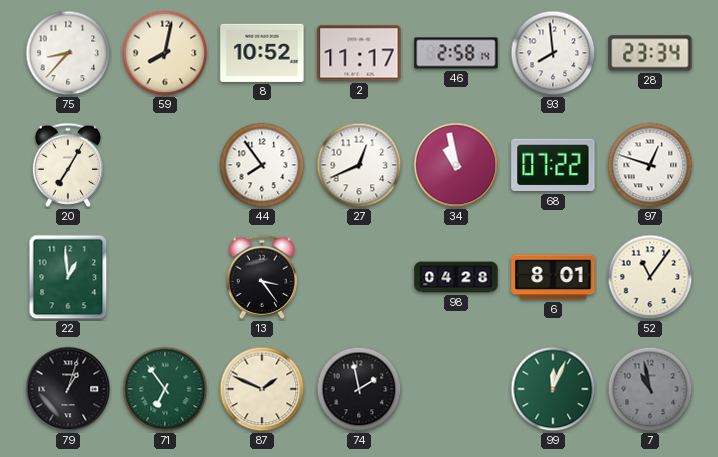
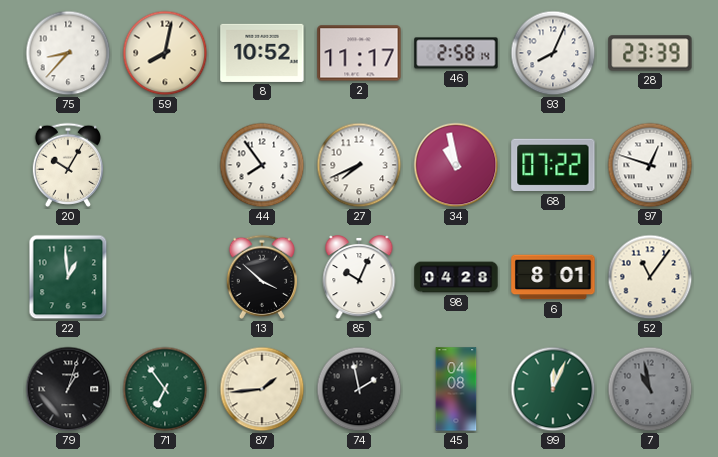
93: 7:59 -> 8:04 (553, 53)
28: 23:34 -> 23:39 (650, 53)
20: 7:05 -> 10:05 (67, 165)
27: 12:41 -> 7:41 (359, 165)
13: 3:24 -> 3:52 (261, 277)
85: none -> 10:04 (359, 278)
87: 1:49 -> 1:44 (262, 389)
45: none -> 04:08 (456, 389)
